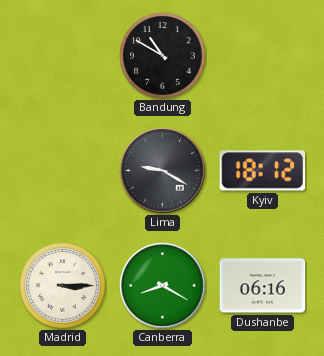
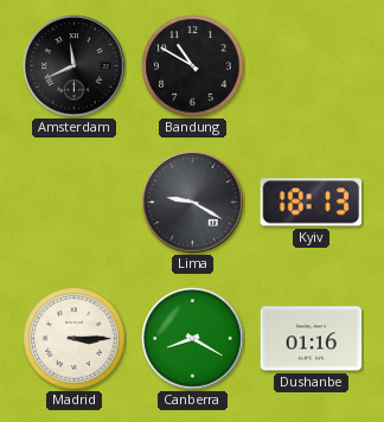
Amsterdam: none -> 11:41 (75, 66)
Kyiv: 18:12 -> 18:13 (312, 203)
Dushanbe: 06:16 -> 01:16 (312, 339)
